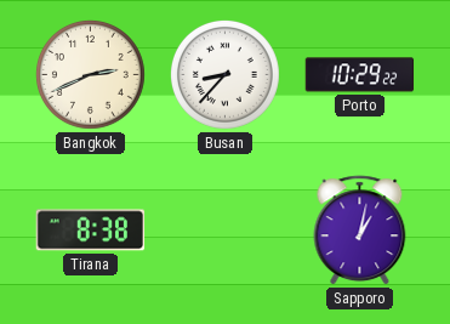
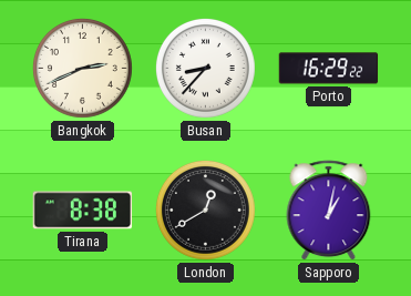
Porto: 10:29 -> 16:29 (329, 69)
London: none -> 12:40 (205, 210)
